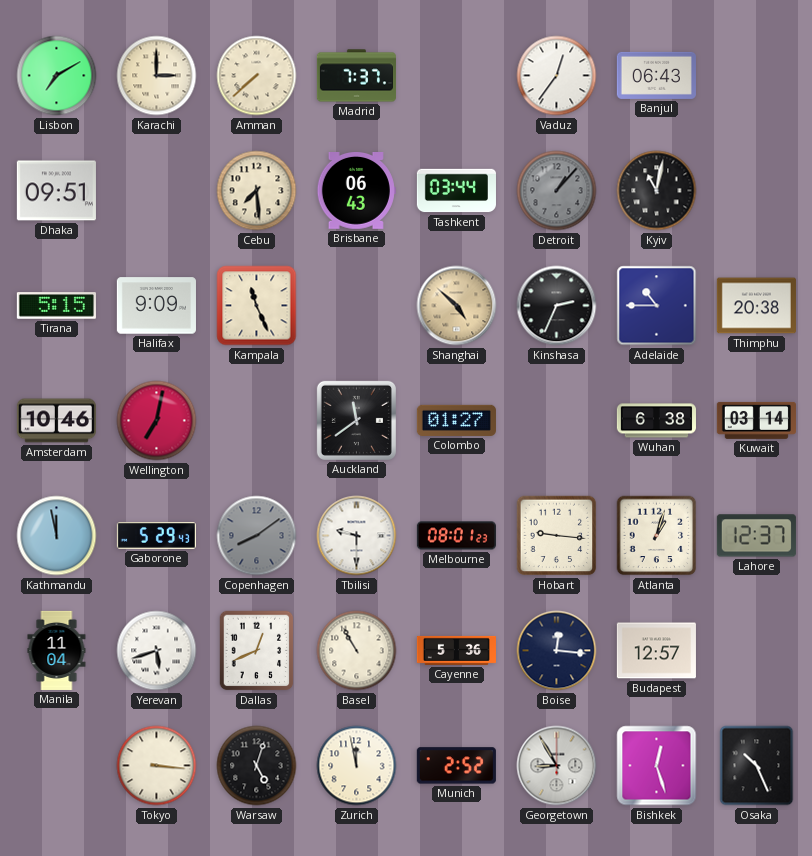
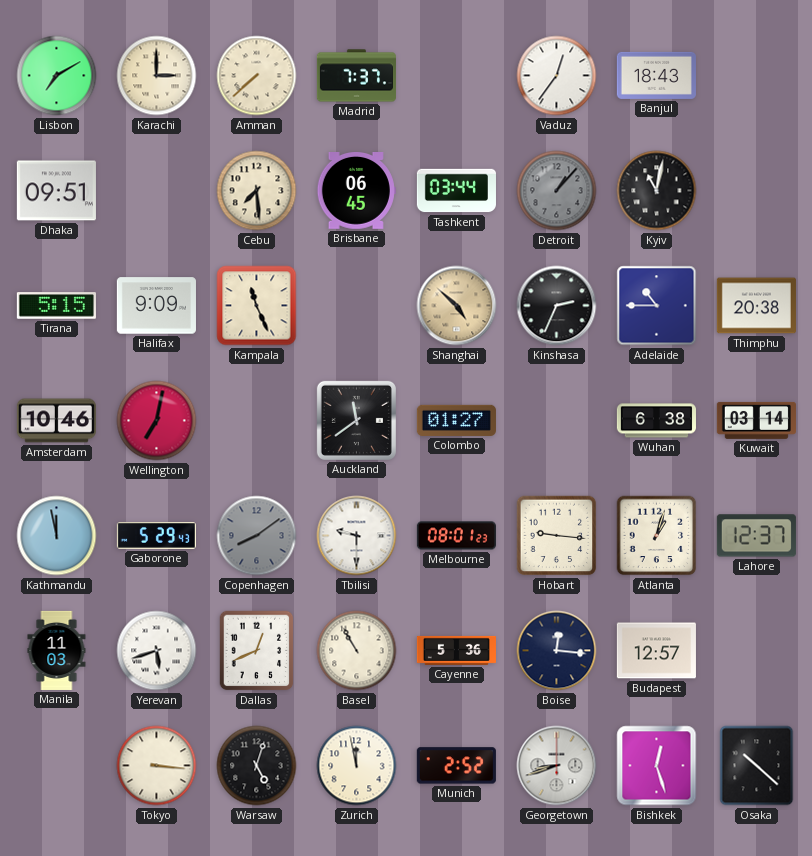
Banjul: 06:43 -> 18:43 (656, 75)
Brisbane: 06:43 -> 06:45 (356, 191)
Manila: 11:04 -> 11:03 (57, 650)
Georgetown: 8:55 -> 8:42 (557, 766)
Osaka: 10:26 -> 10:22 (757, 766)
